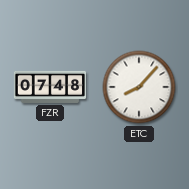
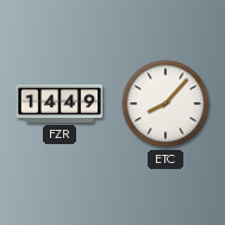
FZR: 07:48 -> 14:49 (60, 104)
